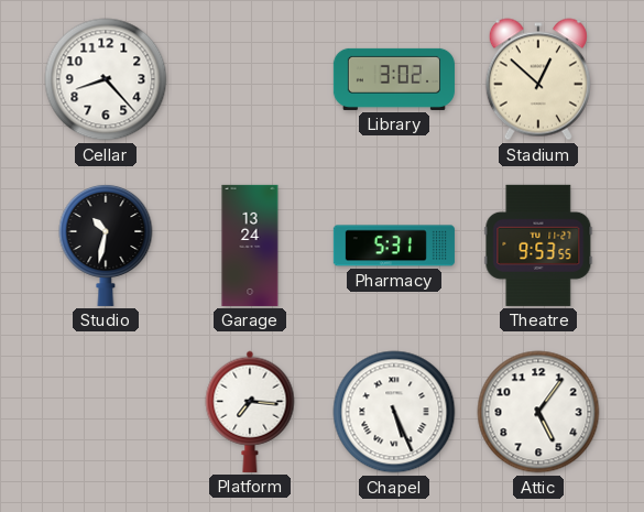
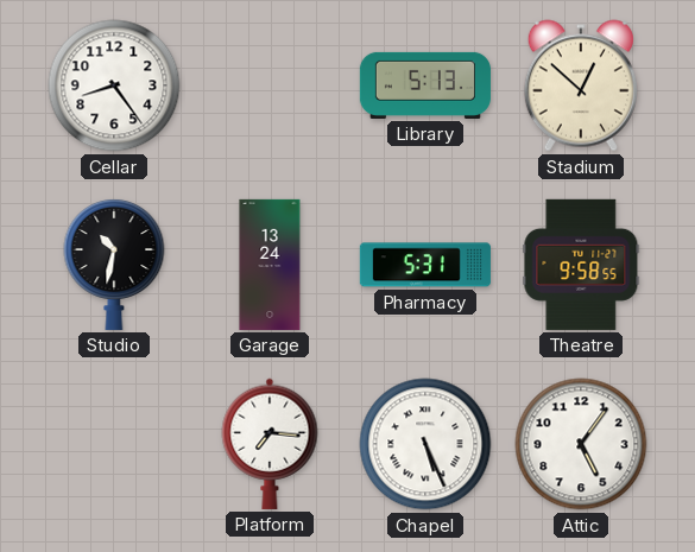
Cellar: 8:23 -> 8:24 (114, 85)
Library: 3:02 -> 5:13 (425, 85)
Theatre: 9:53 -> 9:58 (581, 265)
